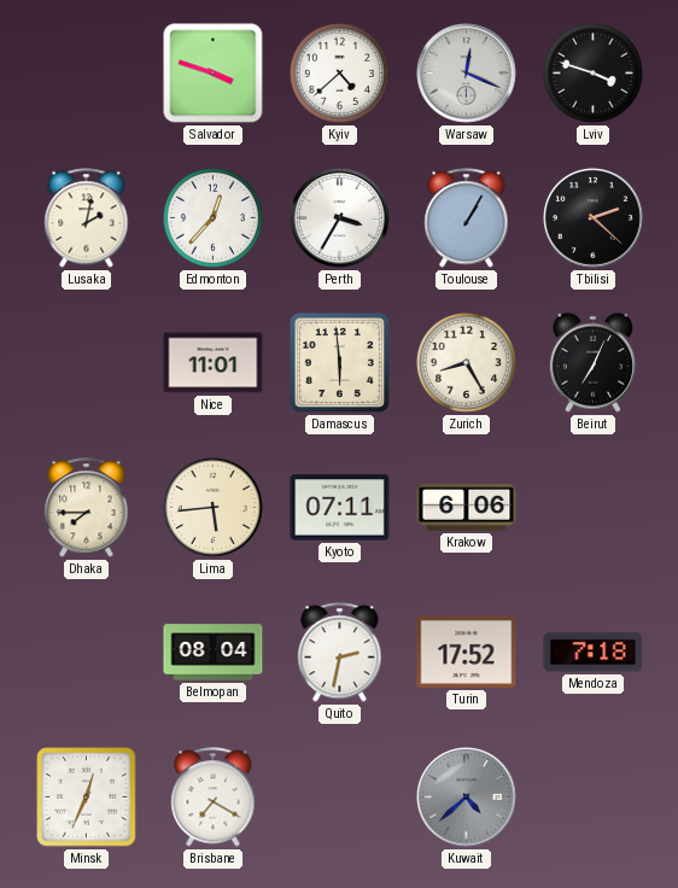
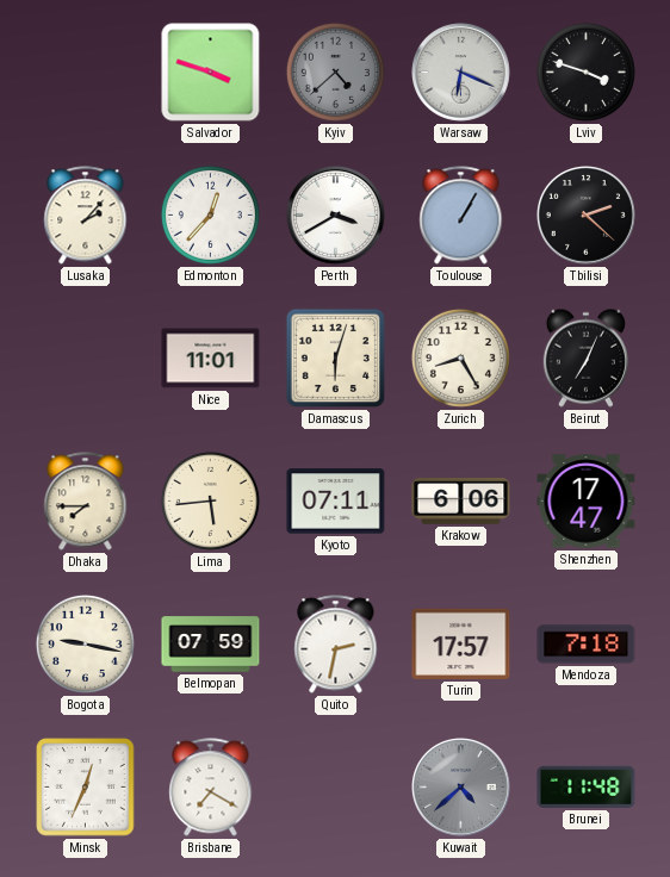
Kyiv dial: white -> grey (335, 71)
Warsaw: 12:19 -> 6:19 (461, 73)
Lusaka: 2:02 -> 2:07 (86, 216)
Perth: 3:35 -> 3:40 (336, 216)
Damascus: 5:59 -> 6:03 (335, 357)
Shenzhen: none -> 17:47 (587, 502)
Bogota: none -> 9:17 (85, 643)
Belmopan: 08:04 -> 07:59 (211, 645)
Turin: 17:52 -> 17:57 (461, 643)
Brunei: none -> 11:48 (587, 786)
